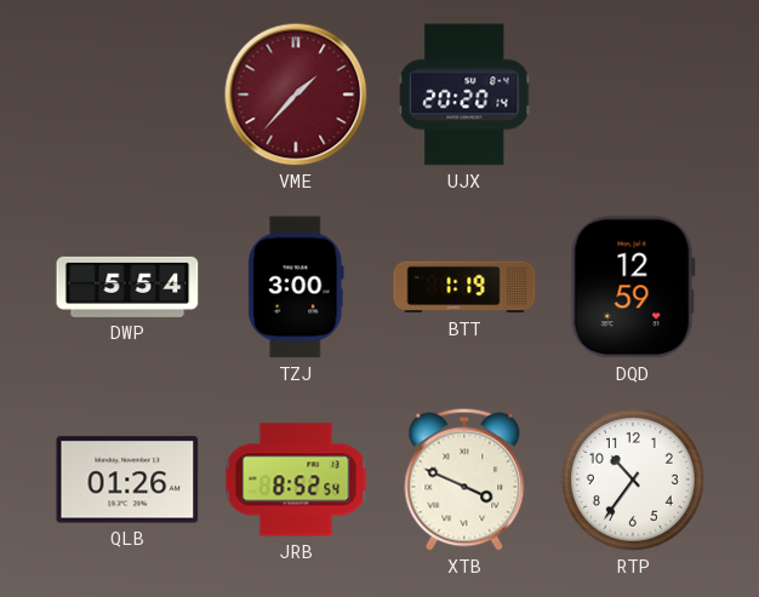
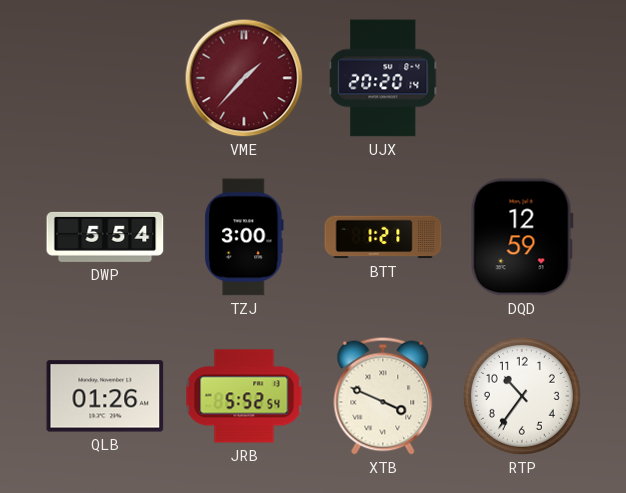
BTT: 1:19 -> 1:21 (383, 237)
JRB: 8:52 -> 5:52 (244, 396)
